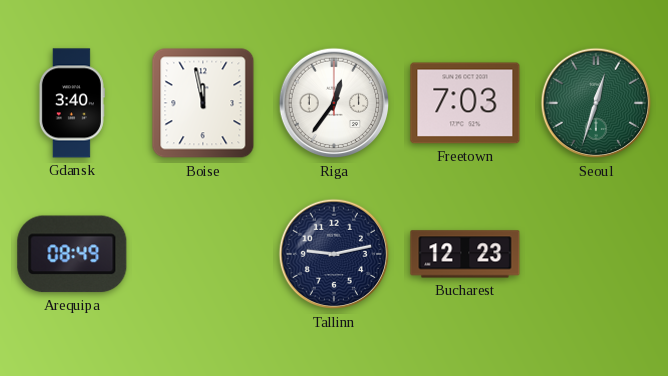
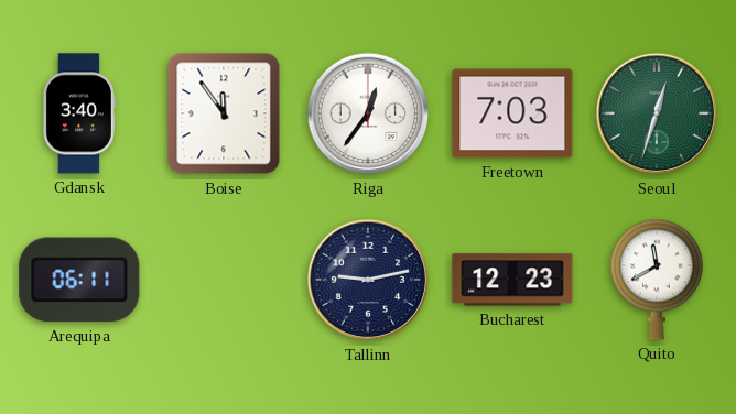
Boise: 11:58 -> 11:54 (224, 113)
Arequipa: 08:49 -> 06:11 (79, 280)
Quito: none -> 11:40 (657, 280)
